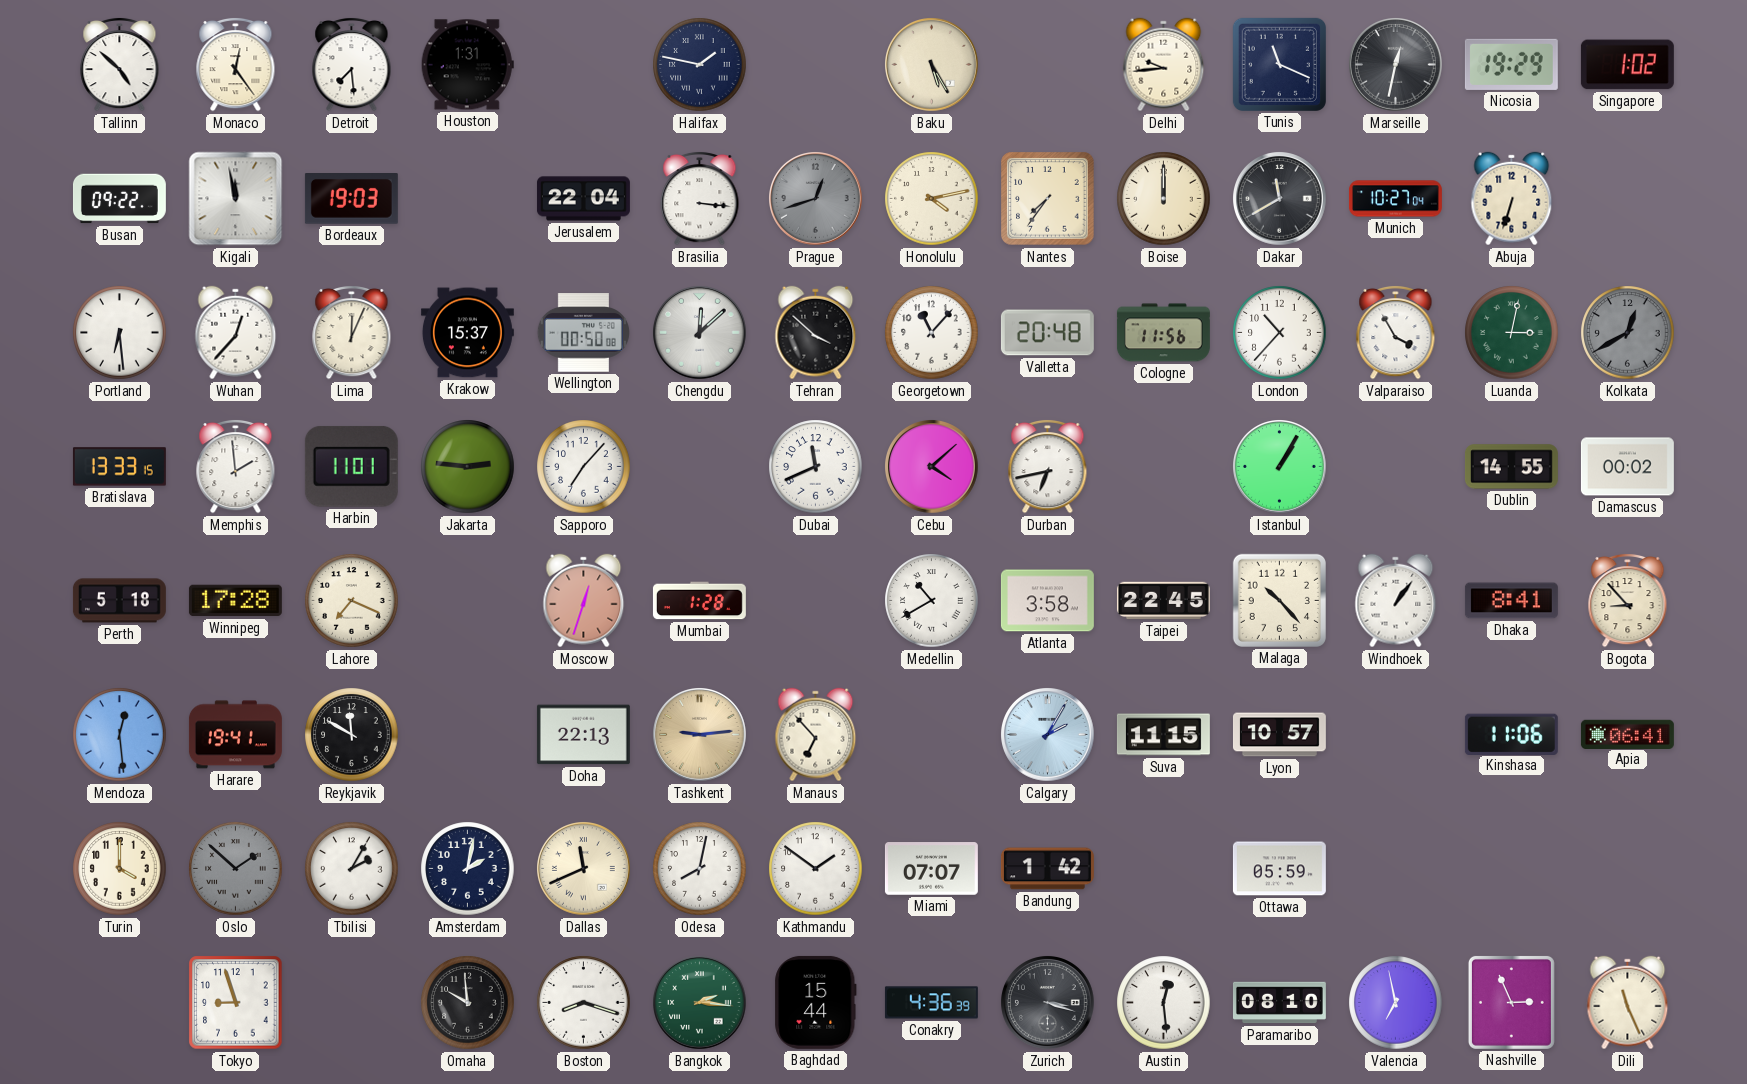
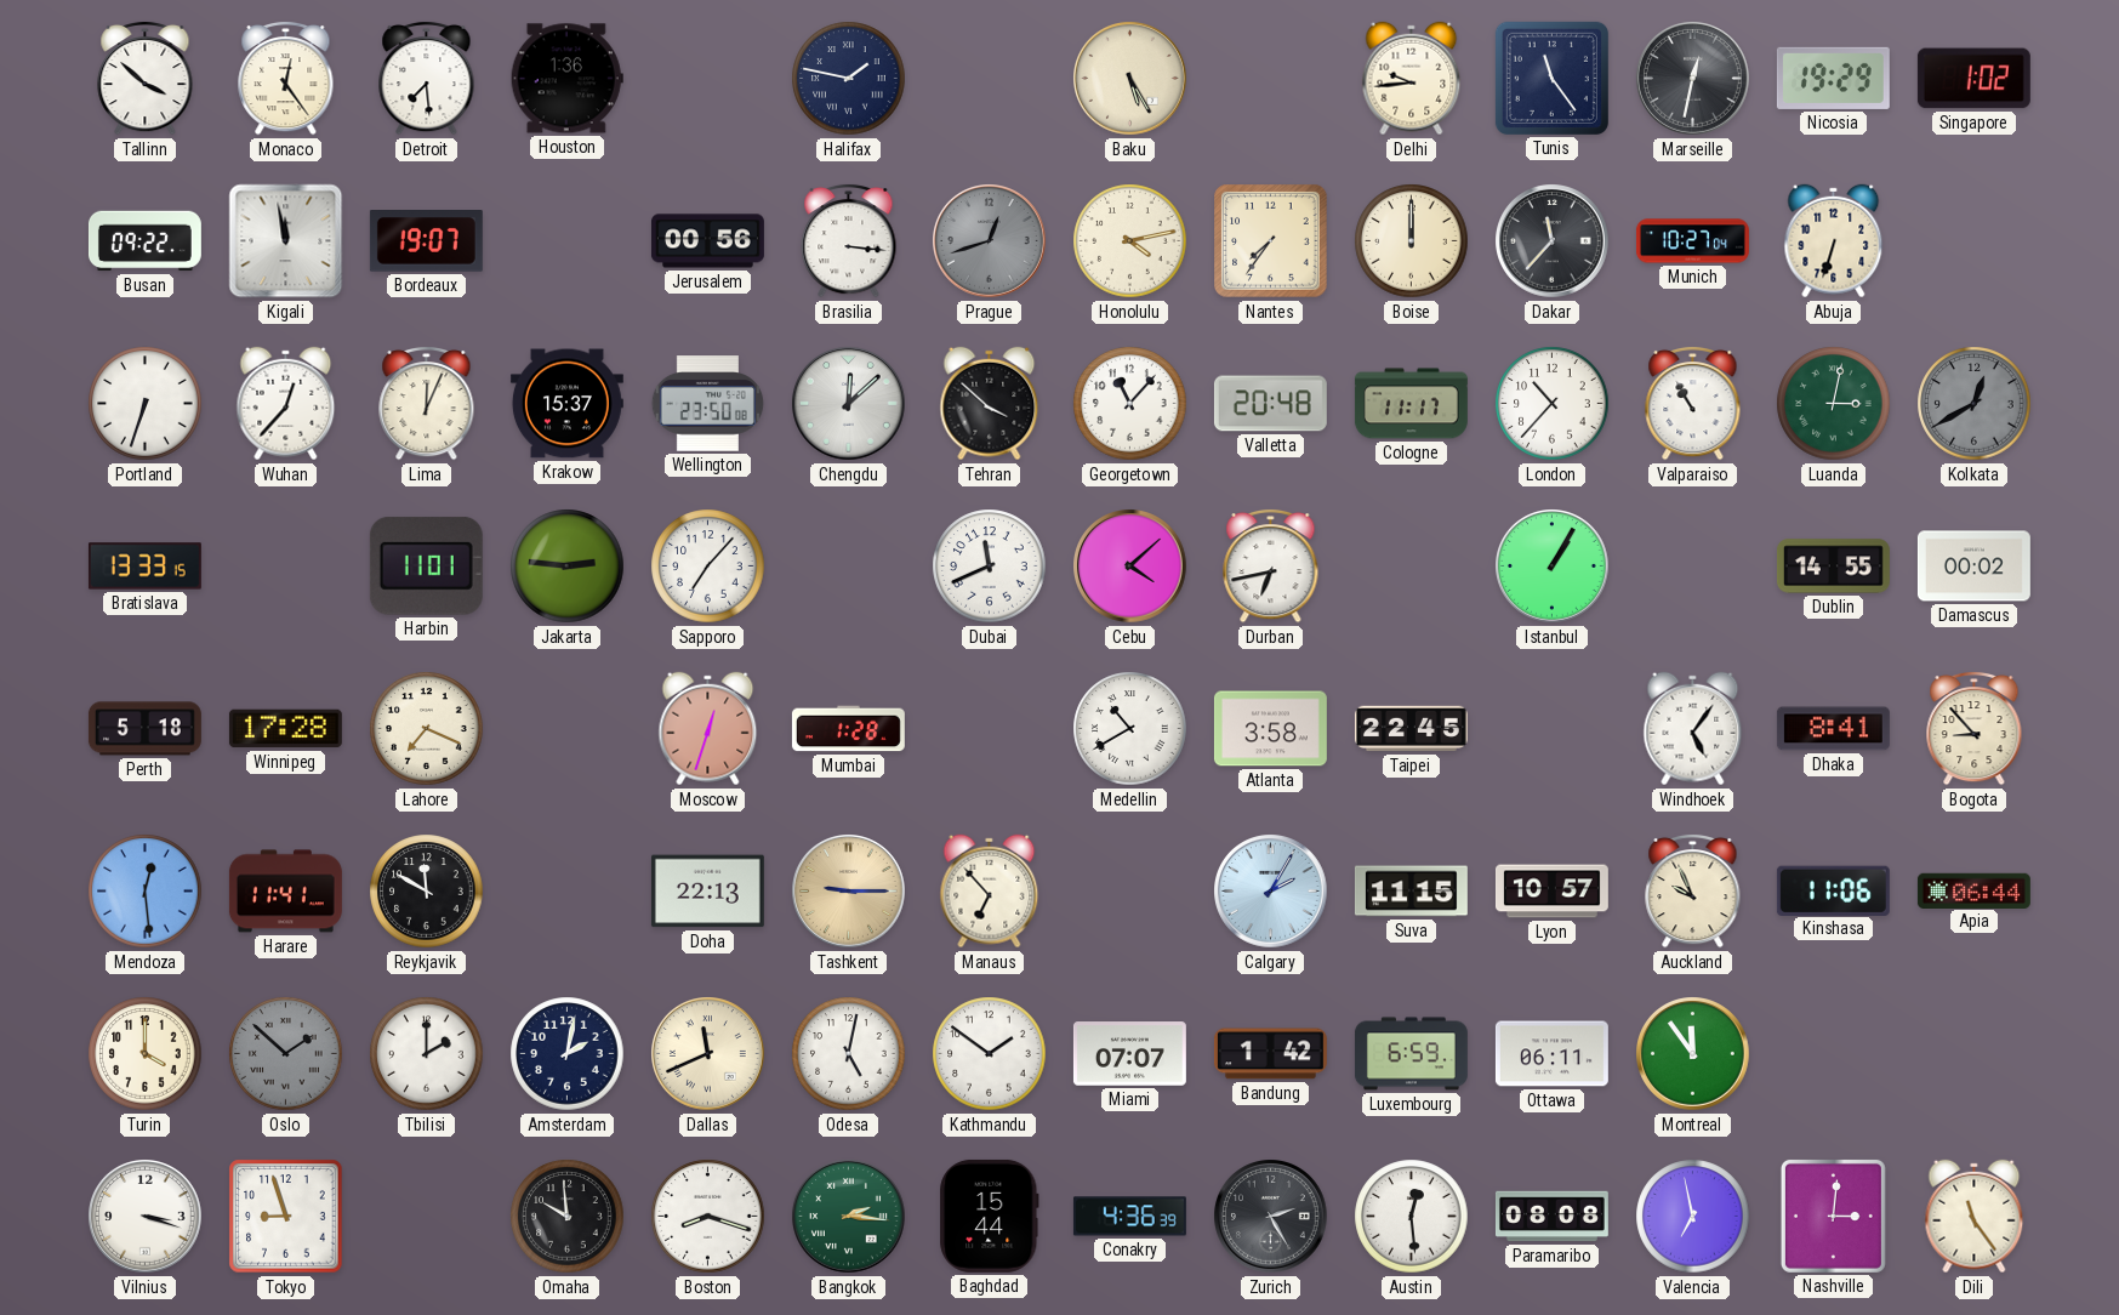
Tallinn: 4:52 -> 3:52 (146, 78)
Houston: 1:31 -> 1:36 (566, 79)
Tunis: 11:19 -> 11:24 (1551, 78)
Bordeaux: 19:03 -> 19:07 (426, 241)
Jerusalem: 22:04 -> 00:56 (707, 241)
Dakar: 11:40 -> 11:37 (1553, 241)
Portland: 6:29 -> 6:33 (146, 404)
Wellington: 00:50 -> 23:50 (707, 404)
Cologne: 11:56 -> 11:17 (1411, 404)
Valparaiso: 3:55 -> 10:55 (1693, 403)
Memphis: 1:59 -> none (236, 466)
Malaga: 10:23 -> none (1279, 600)
Windhoek: 1:06 -> 5:06 (1693, 729)
Harare: 19:41 -> 11:41 (285, 892)
Tashkent: 9:14 -> 9:15 (849, 892)
Auckland: none -> 9:56 (1693, 890)
Apia: 06:41 -> 06:44 (1973, 890)
Tbilisi: 2:05 -> 2:00 (427, 1054)
Odesa: 8:02 -> 5:02 (849, 1054)
Luxembourg: none -> 6:59 (1411, 1054)
Ottawa: 05:59 -> 06:11 (1551, 1054)
Montreal: none -> 11:54 (1693, 1054)
Vilnius: none -> 3:18 (146, 1217)
Zurich: 3:18 -> 2:25 (1271, 1217)
Paramaribo: 08:10 -> 08:08 (1551, 1217)
Nashville: 2:56 -> 3:01 (1833, 1216)
Dili: 11:26 -> 11:24 (1975, 1217)
